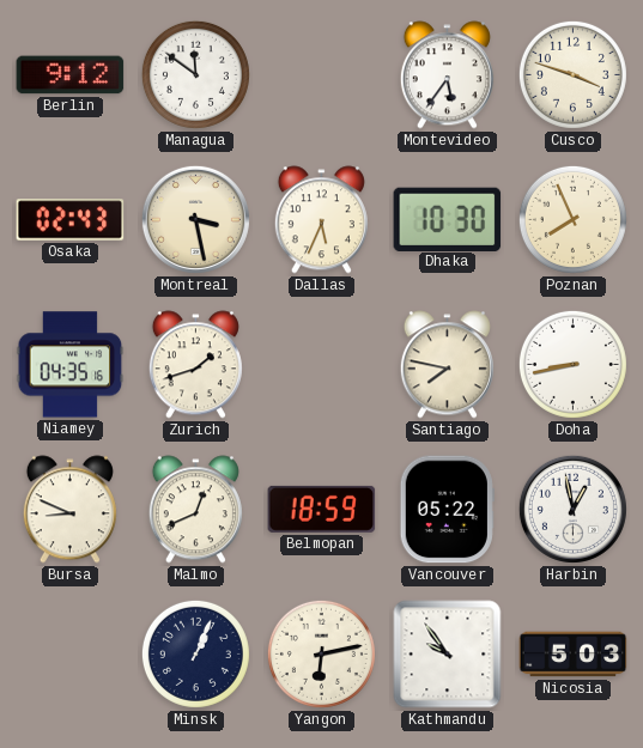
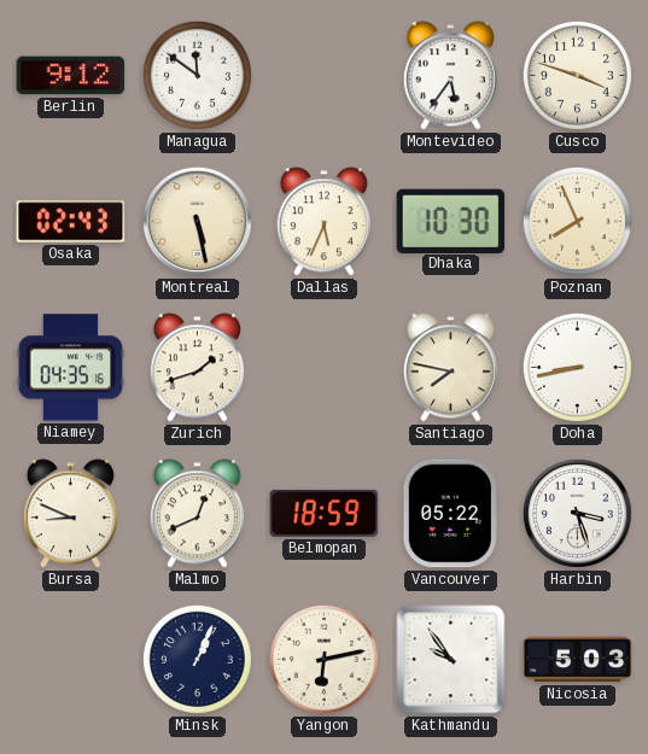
Montreal: 3:28 -> 5:28 (197, 221)
Harbin: 12:58 -> 3:27 (577, 513)
